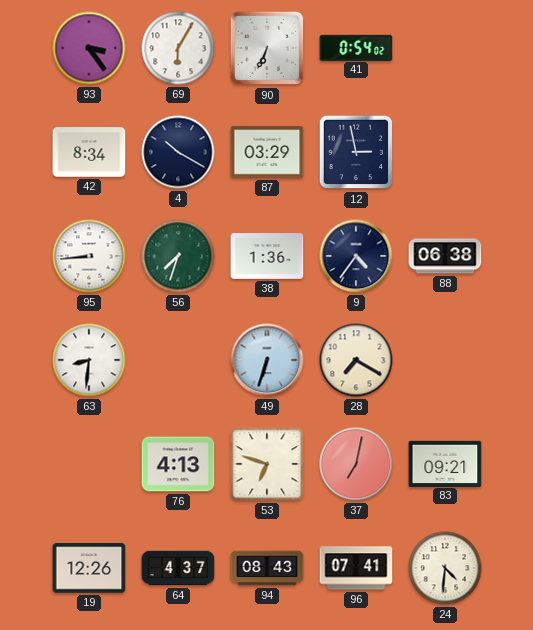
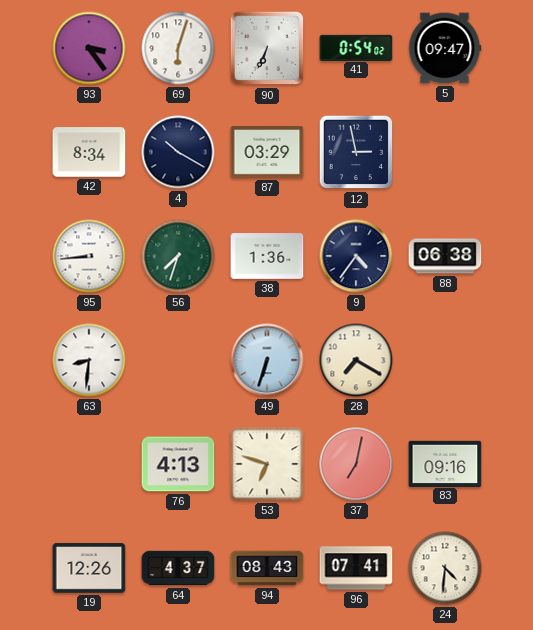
69: 6:05 -> 6:03 (178, 48)
5: none -> 09:47 (445, 48)
83: 09:21 -> 09:16 (445, 463)
